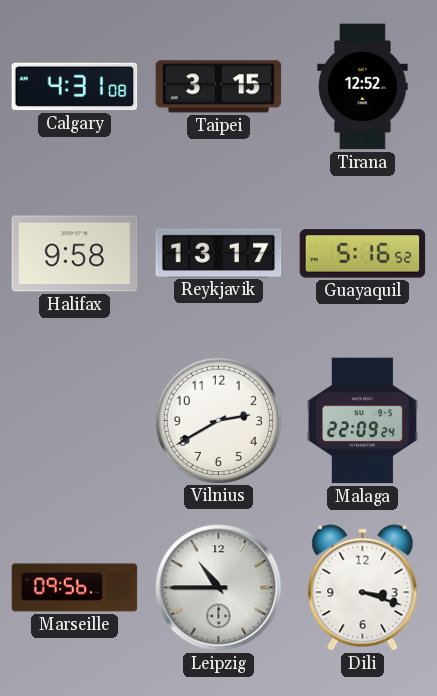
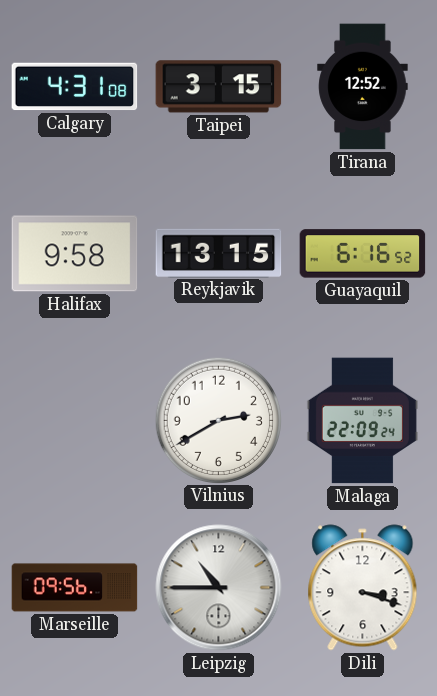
Reykjavik: 13:17 -> 13:15 (219, 253)
Guayaquil: 5:16 -> 6:16 (363, 254)
